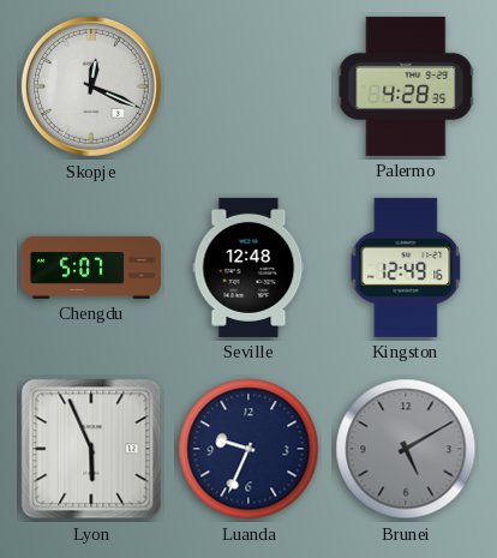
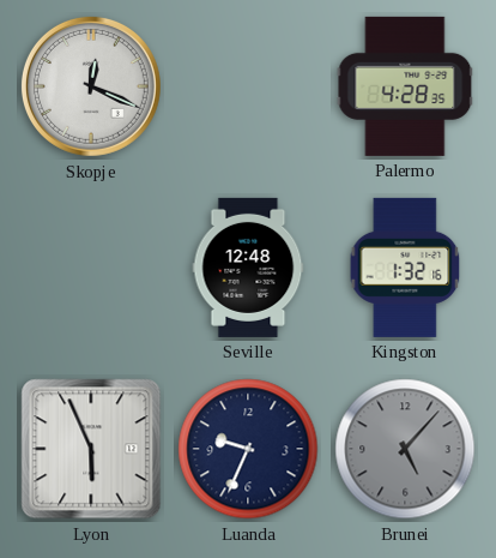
Chengdu: 5:07 -> none (91, 268)
Kingston: 12:49 -> 1:32 (405, 268)
Brunei: 5:10 -> 5:07 (405, 449)
